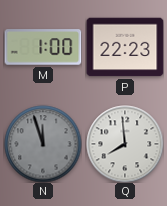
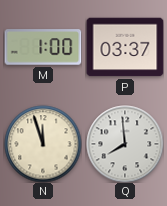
P: 22:23 -> 03:37 (125, 47)
N dial: grey -> cream (43, 144)
